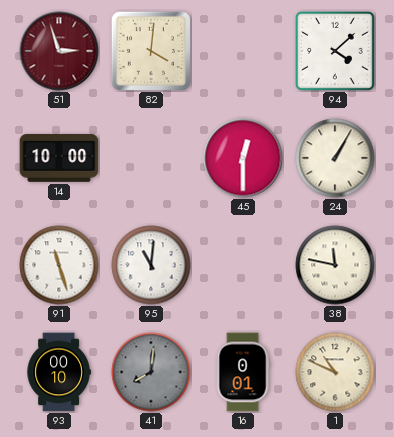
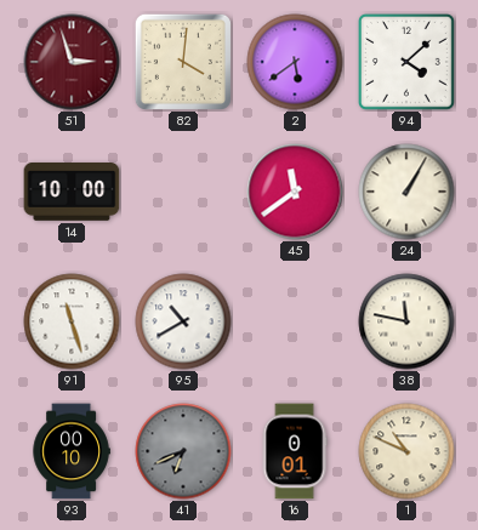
2: none -> 5:39 (295, 62)
45: 12:30 -> 11:39 (295, 192)
95: 11:01 -> 10:40 (183, 321)
41: 8:01 -> 6:41 (183, 451)
